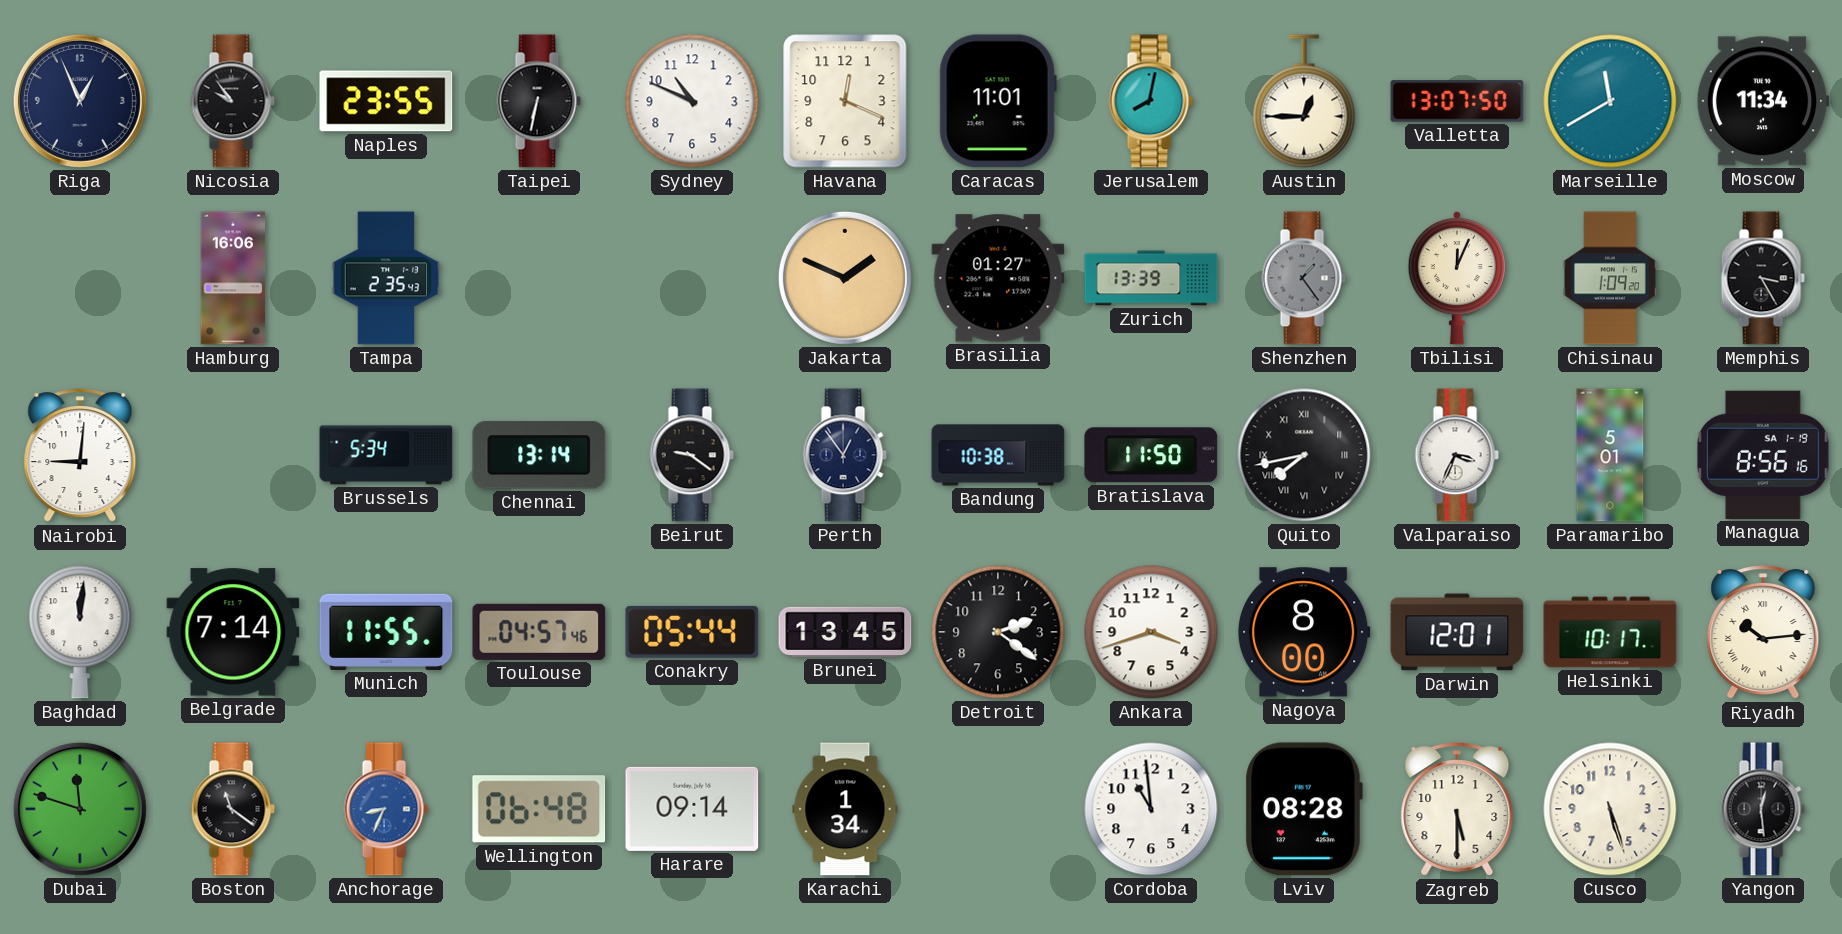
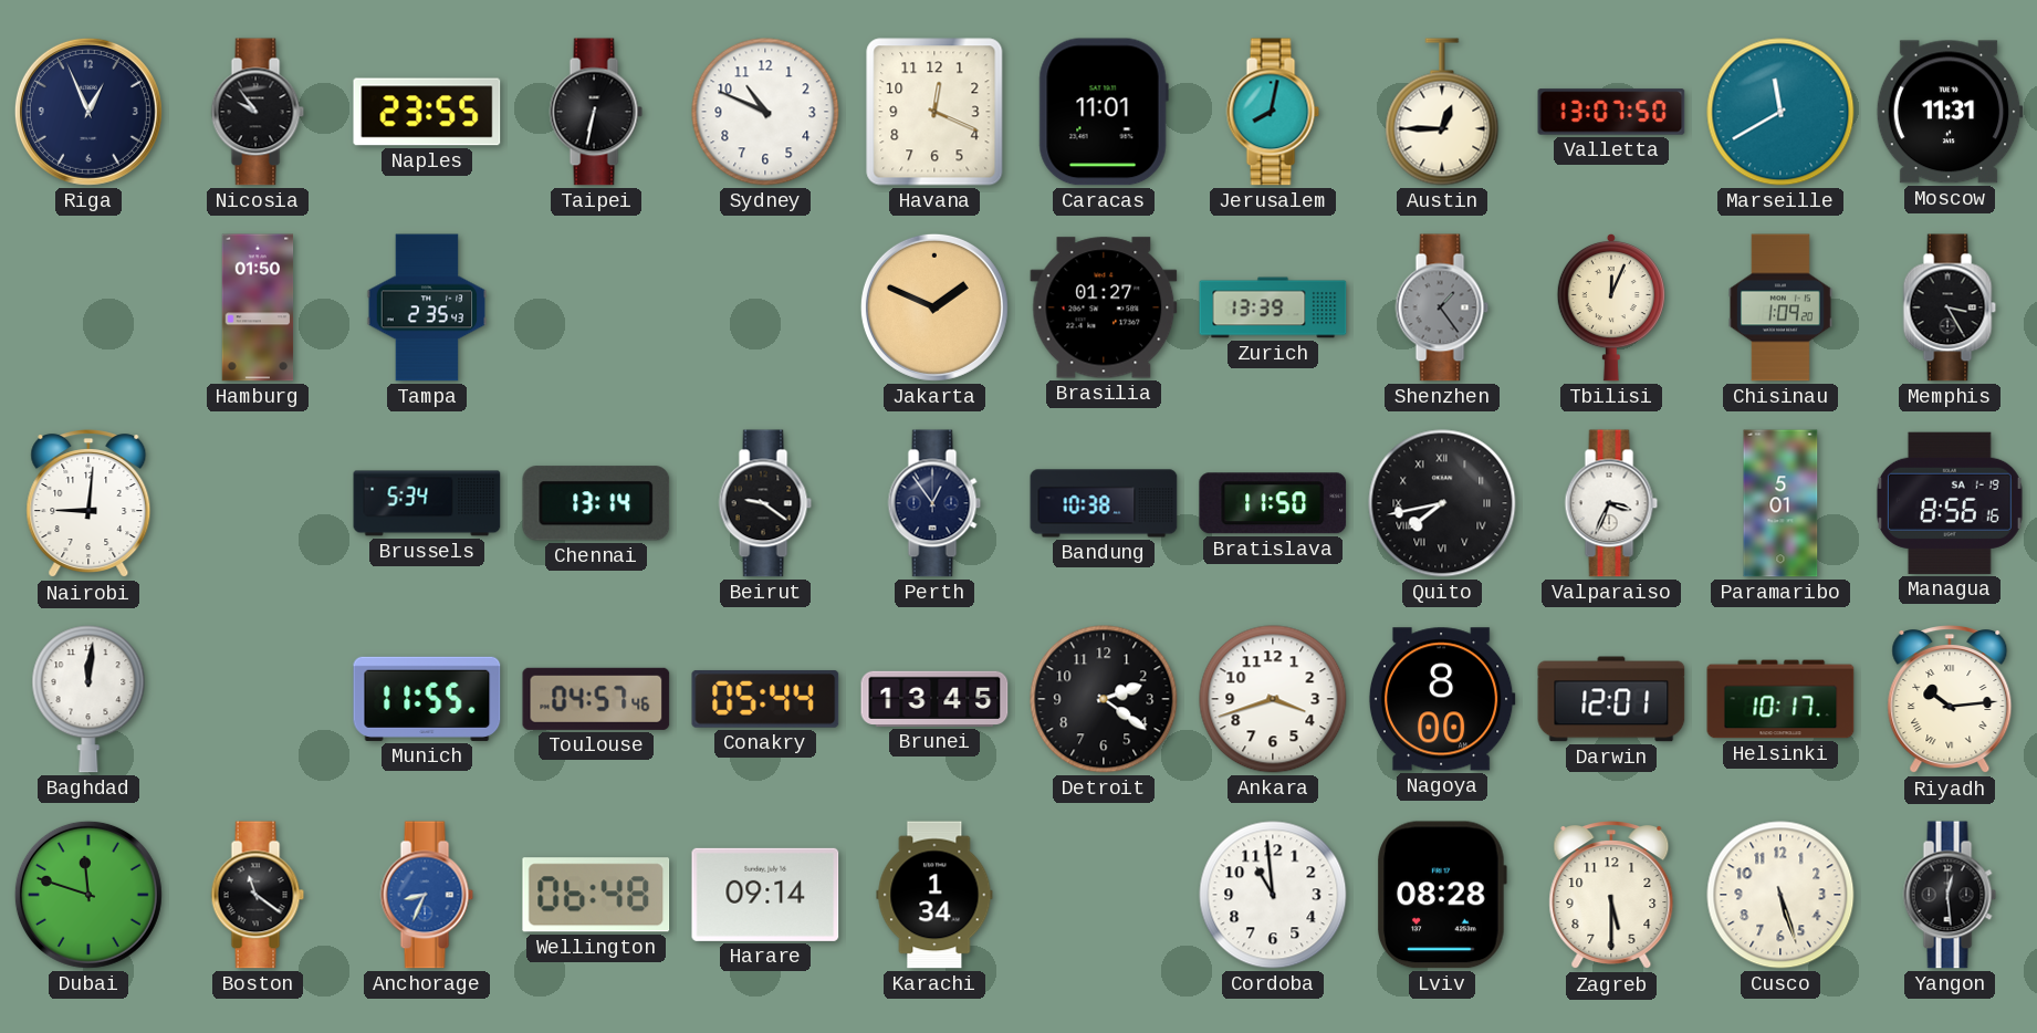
Moscow: 11:34 -> 11:31 (1950, 112)
Hamburg: 16:06 -> 01:50 (258, 307)
Belgrade: 7:14 -> none (233, 632)
